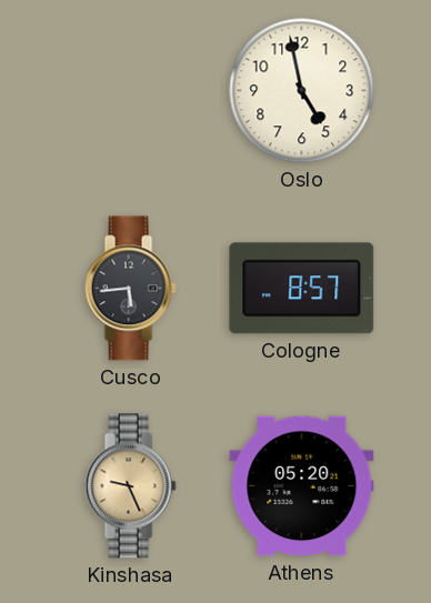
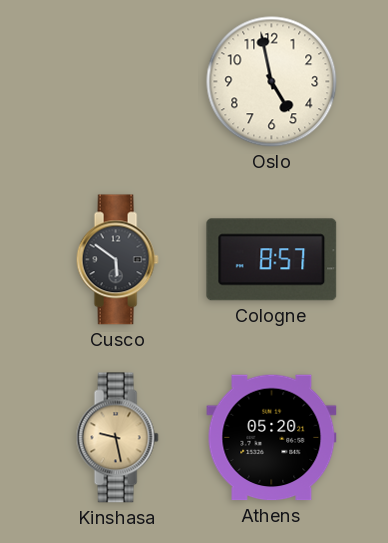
Cusco: 5:44 -> 5:51 (117, 260)
Kinshasa: 9:26 -> 9:28 (117, 438)
